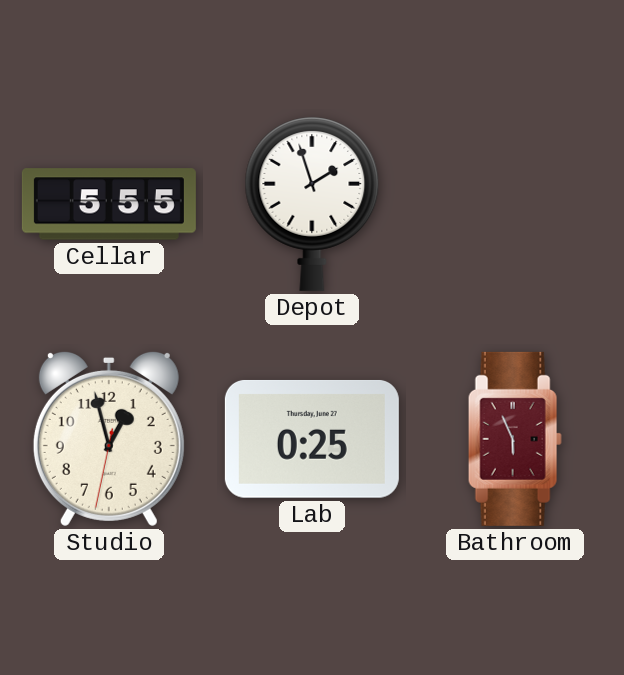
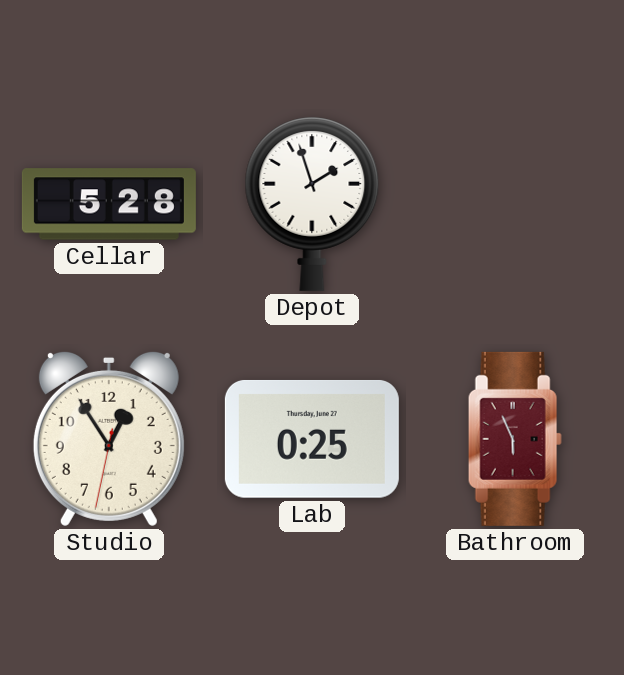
Cellar: 5:55 -> 5:28 (109, 204)
Studio: 12:57 -> 12:54 (109, 438)
